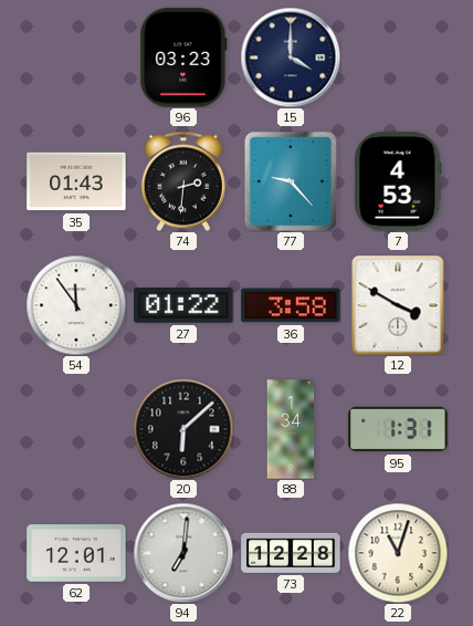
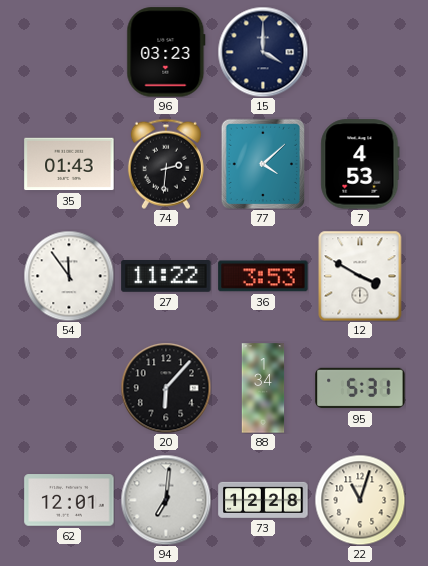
77: 9:23 -> 4:08 (262, 164)
27: 01:22 -> 11:22 (166, 277)
36: 3:58 -> 3:53 (263, 276)
20: 6:08 -> 6:07 (166, 388)
95: 1:31 -> 5:31 (360, 388)
